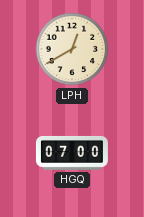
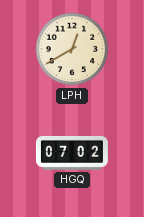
HGQ: 07:00 -> 07:02 (72, 153)
